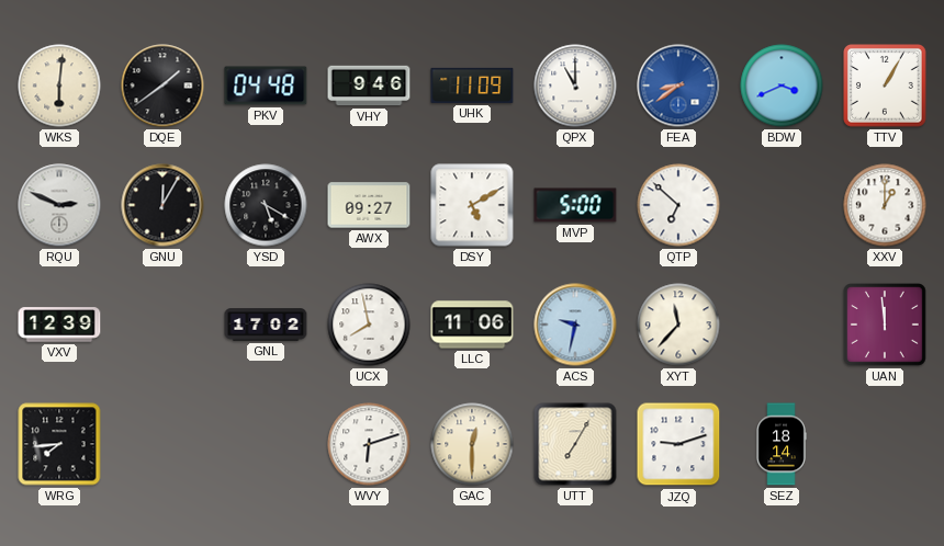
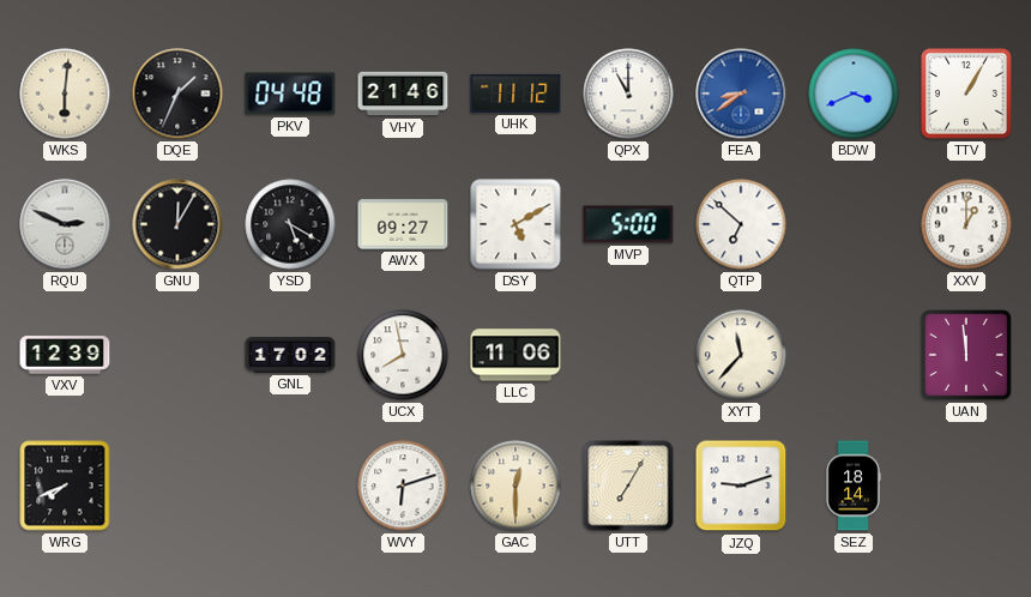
DQE: 1:39 -> 1:34 (177, 94)
VHY: 9:46 -> 21:46 (403, 94)
UHK: 11:09 -> 11:12 (515, 94)
ACS: 9:32 -> none (575, 325)
WRG: 7:44 -> 7:41 (65, 486)
